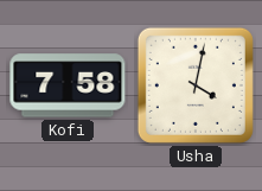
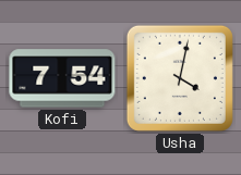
Kofi: 7:58 -> 7:54 (62, 78)
